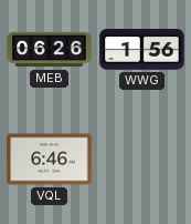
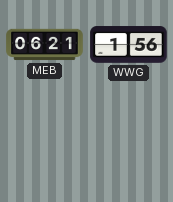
MEB: 06:26 -> 06:21 (45, 45)
VQL: 6:46 -> none (50, 160)
